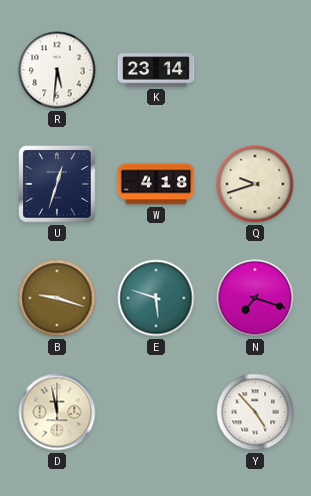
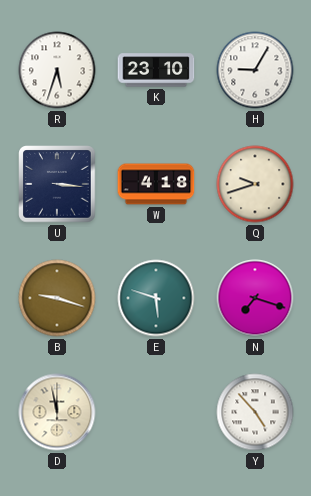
R: 5:31 -> 5:33 (57, 70)
K: 23:14 -> 23:10 (156, 70)
H: none -> 9:05 (255, 70)
U: 12:33 -> 3:16 (57, 184)
